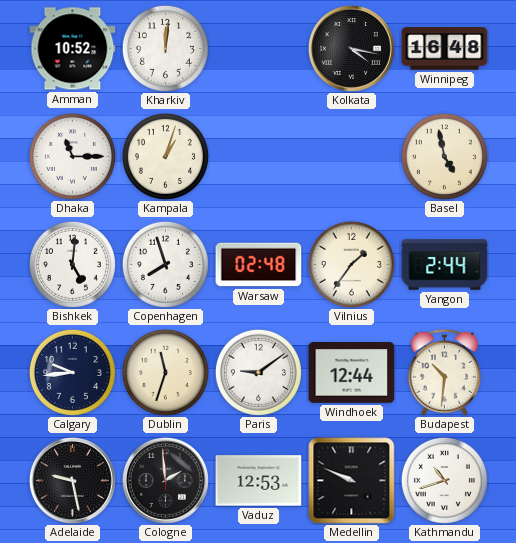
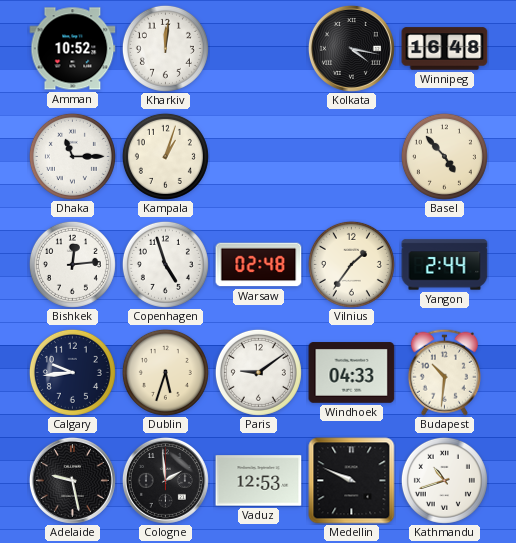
Basel: 4:58 -> 4:53 (444, 156)
Bishkek: 5:01 -> 12:14 (72, 264)
Copenhagen: 7:57 -> 4:57 (165, 264)
Dublin: 11:33 -> 5:33 (165, 372)
Windhoek: 12:44 -> 04:33 (352, 373)
